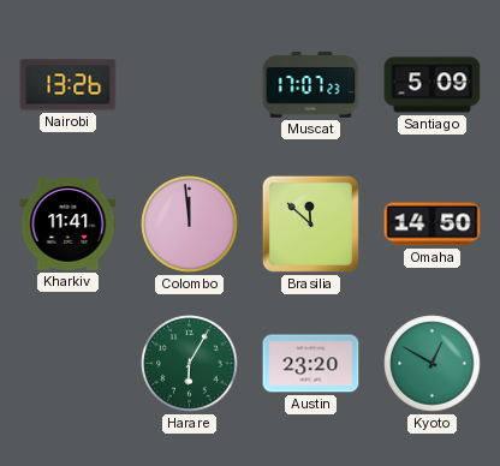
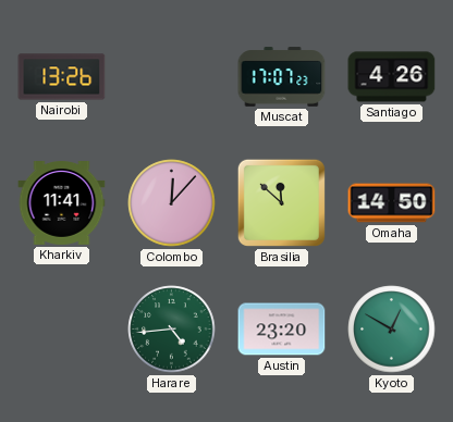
Santiago: 5:09 -> 4:26 (392, 77)
Colombo: 11:59 -> 12:07 (172, 203)
Harare: 6:05 -> 4:44 (172, 330)
